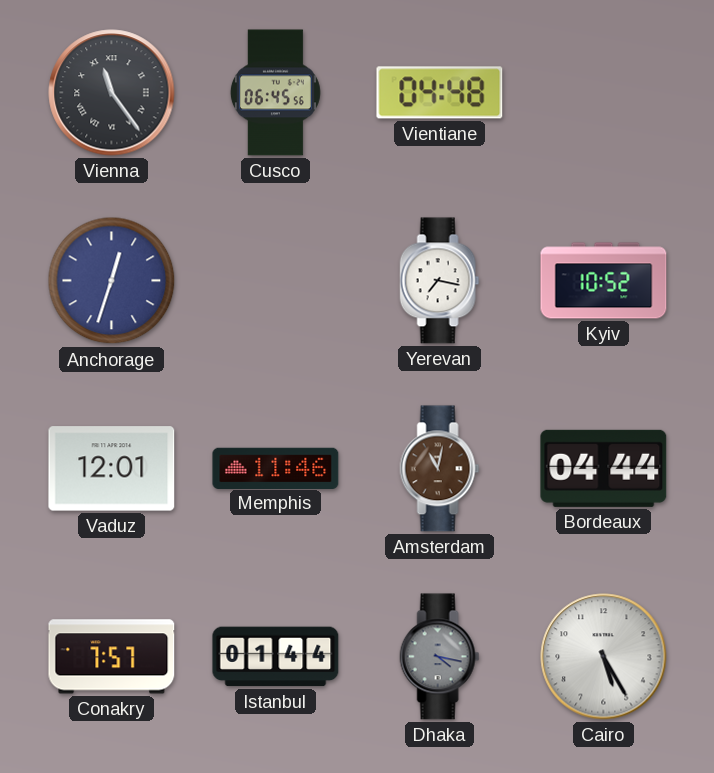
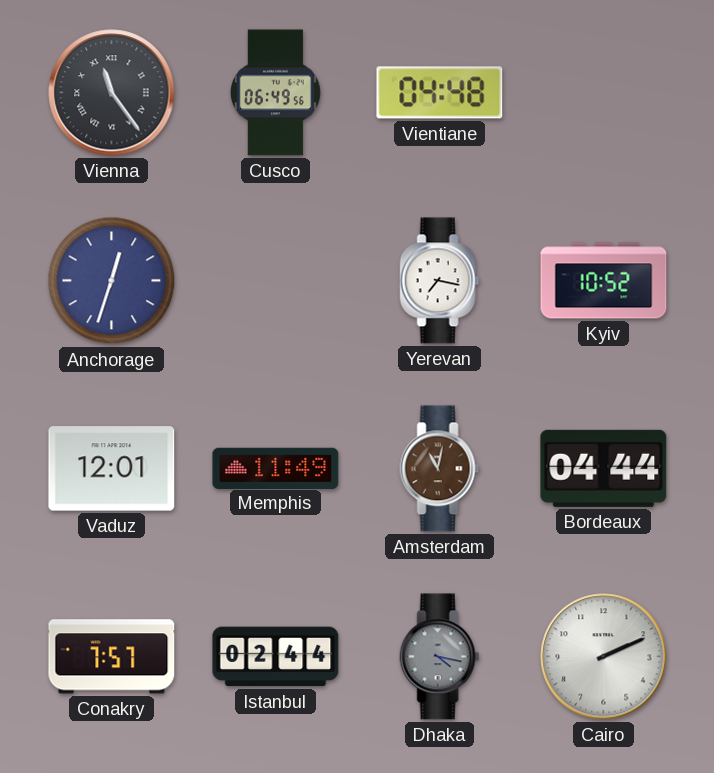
Cusco: 06:45 -> 06:49 (275, 93)
Memphis: 11:46 -> 11:49 (276, 468)
Istanbul: 01:44 -> 02:44 (276, 657)
Cairo: 5:25 -> 2:11 (604, 657)
